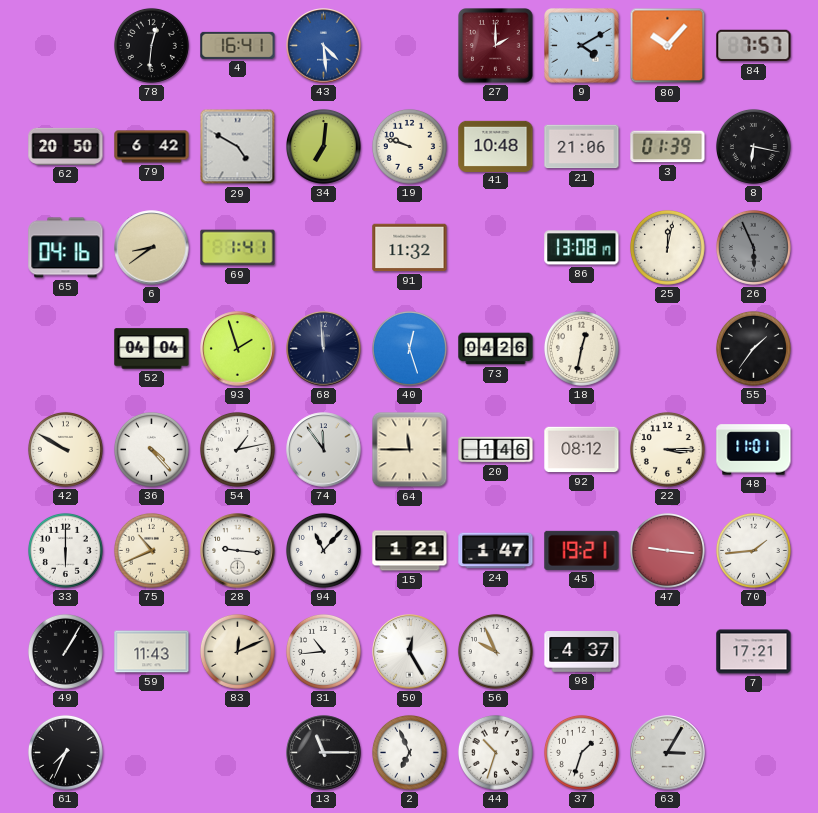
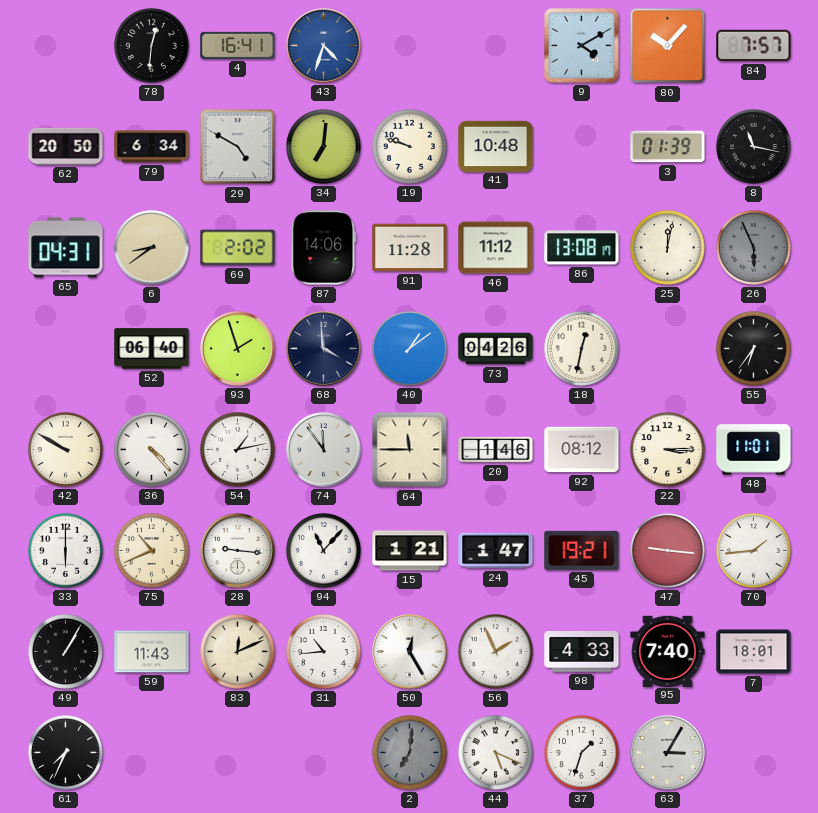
43: 4:29 -> 4:33 (324, 46)
27: 2:00 -> none (496, 46)
79: 6:42 -> 6:34 (152, 147)
21: 21:06 -> none (582, 147)
8: 6:17 -> 11:17 (753, 146)
65: 04:16 -> 04:31 (66, 248)
69: 1:41 -> 2:02 (238, 248)
87: none -> 14:06 (324, 248)
91: 11:32 -> 11:28 (410, 248)
46: none -> 11:12 (496, 248)
52: 04:04 -> 06:40 (152, 349)
68: 11:59 -> 3:59 (324, 349)
40: 12:27 -> 1:09 (409, 348)
55: 1:36 -> 6:36 (753, 348)
56: 9:56 -> 1:56 (495, 651)
98: 4:37 -> 4:33 (582, 652)
95: none -> 7:40 (668, 651)
7: 17:21 -> 18:01 (754, 652)
13: 11:15 -> none (324, 753)
2: 6:56 -> 7:01 (409, 752)
2 dial: white -> grey (409, 752)
44: 10:33 -> 5:19 (495, 752)
